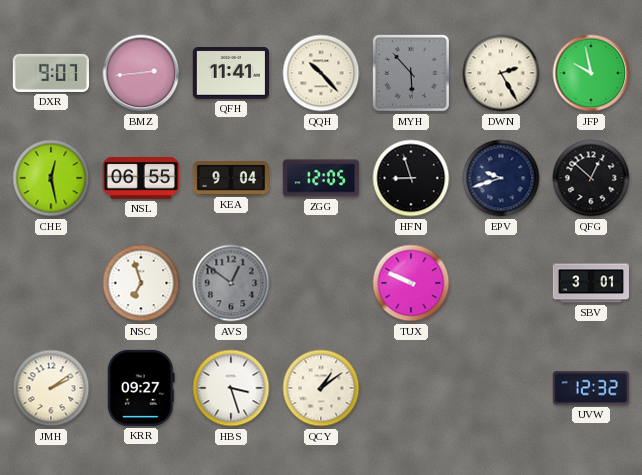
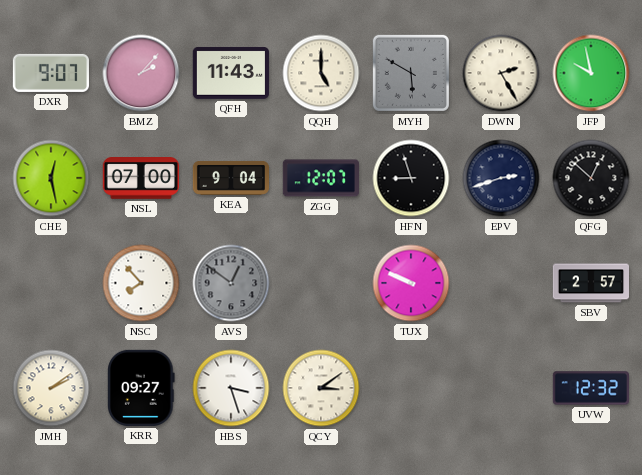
BMZ: 2:44 -> 2:07 (141, 73)
QFH: 11:41 -> 11:43 (231, 73)
QQH: 10:23 -> 5:00 (321, 73)
MYH: 5:53 -> 5:50 (411, 73)
NSL: 06:55 -> 07:00 (141, 179)
ZGG: 12:05 -> 12:07 (321, 178)
EPV: 9:42 -> 2:42 (501, 178)
NSC: 6:57 -> 7:53 (141, 283)
SBV: 3:01 -> 2:57 (590, 283)
QCY: 1:09 -> 3:09 (321, 388)
